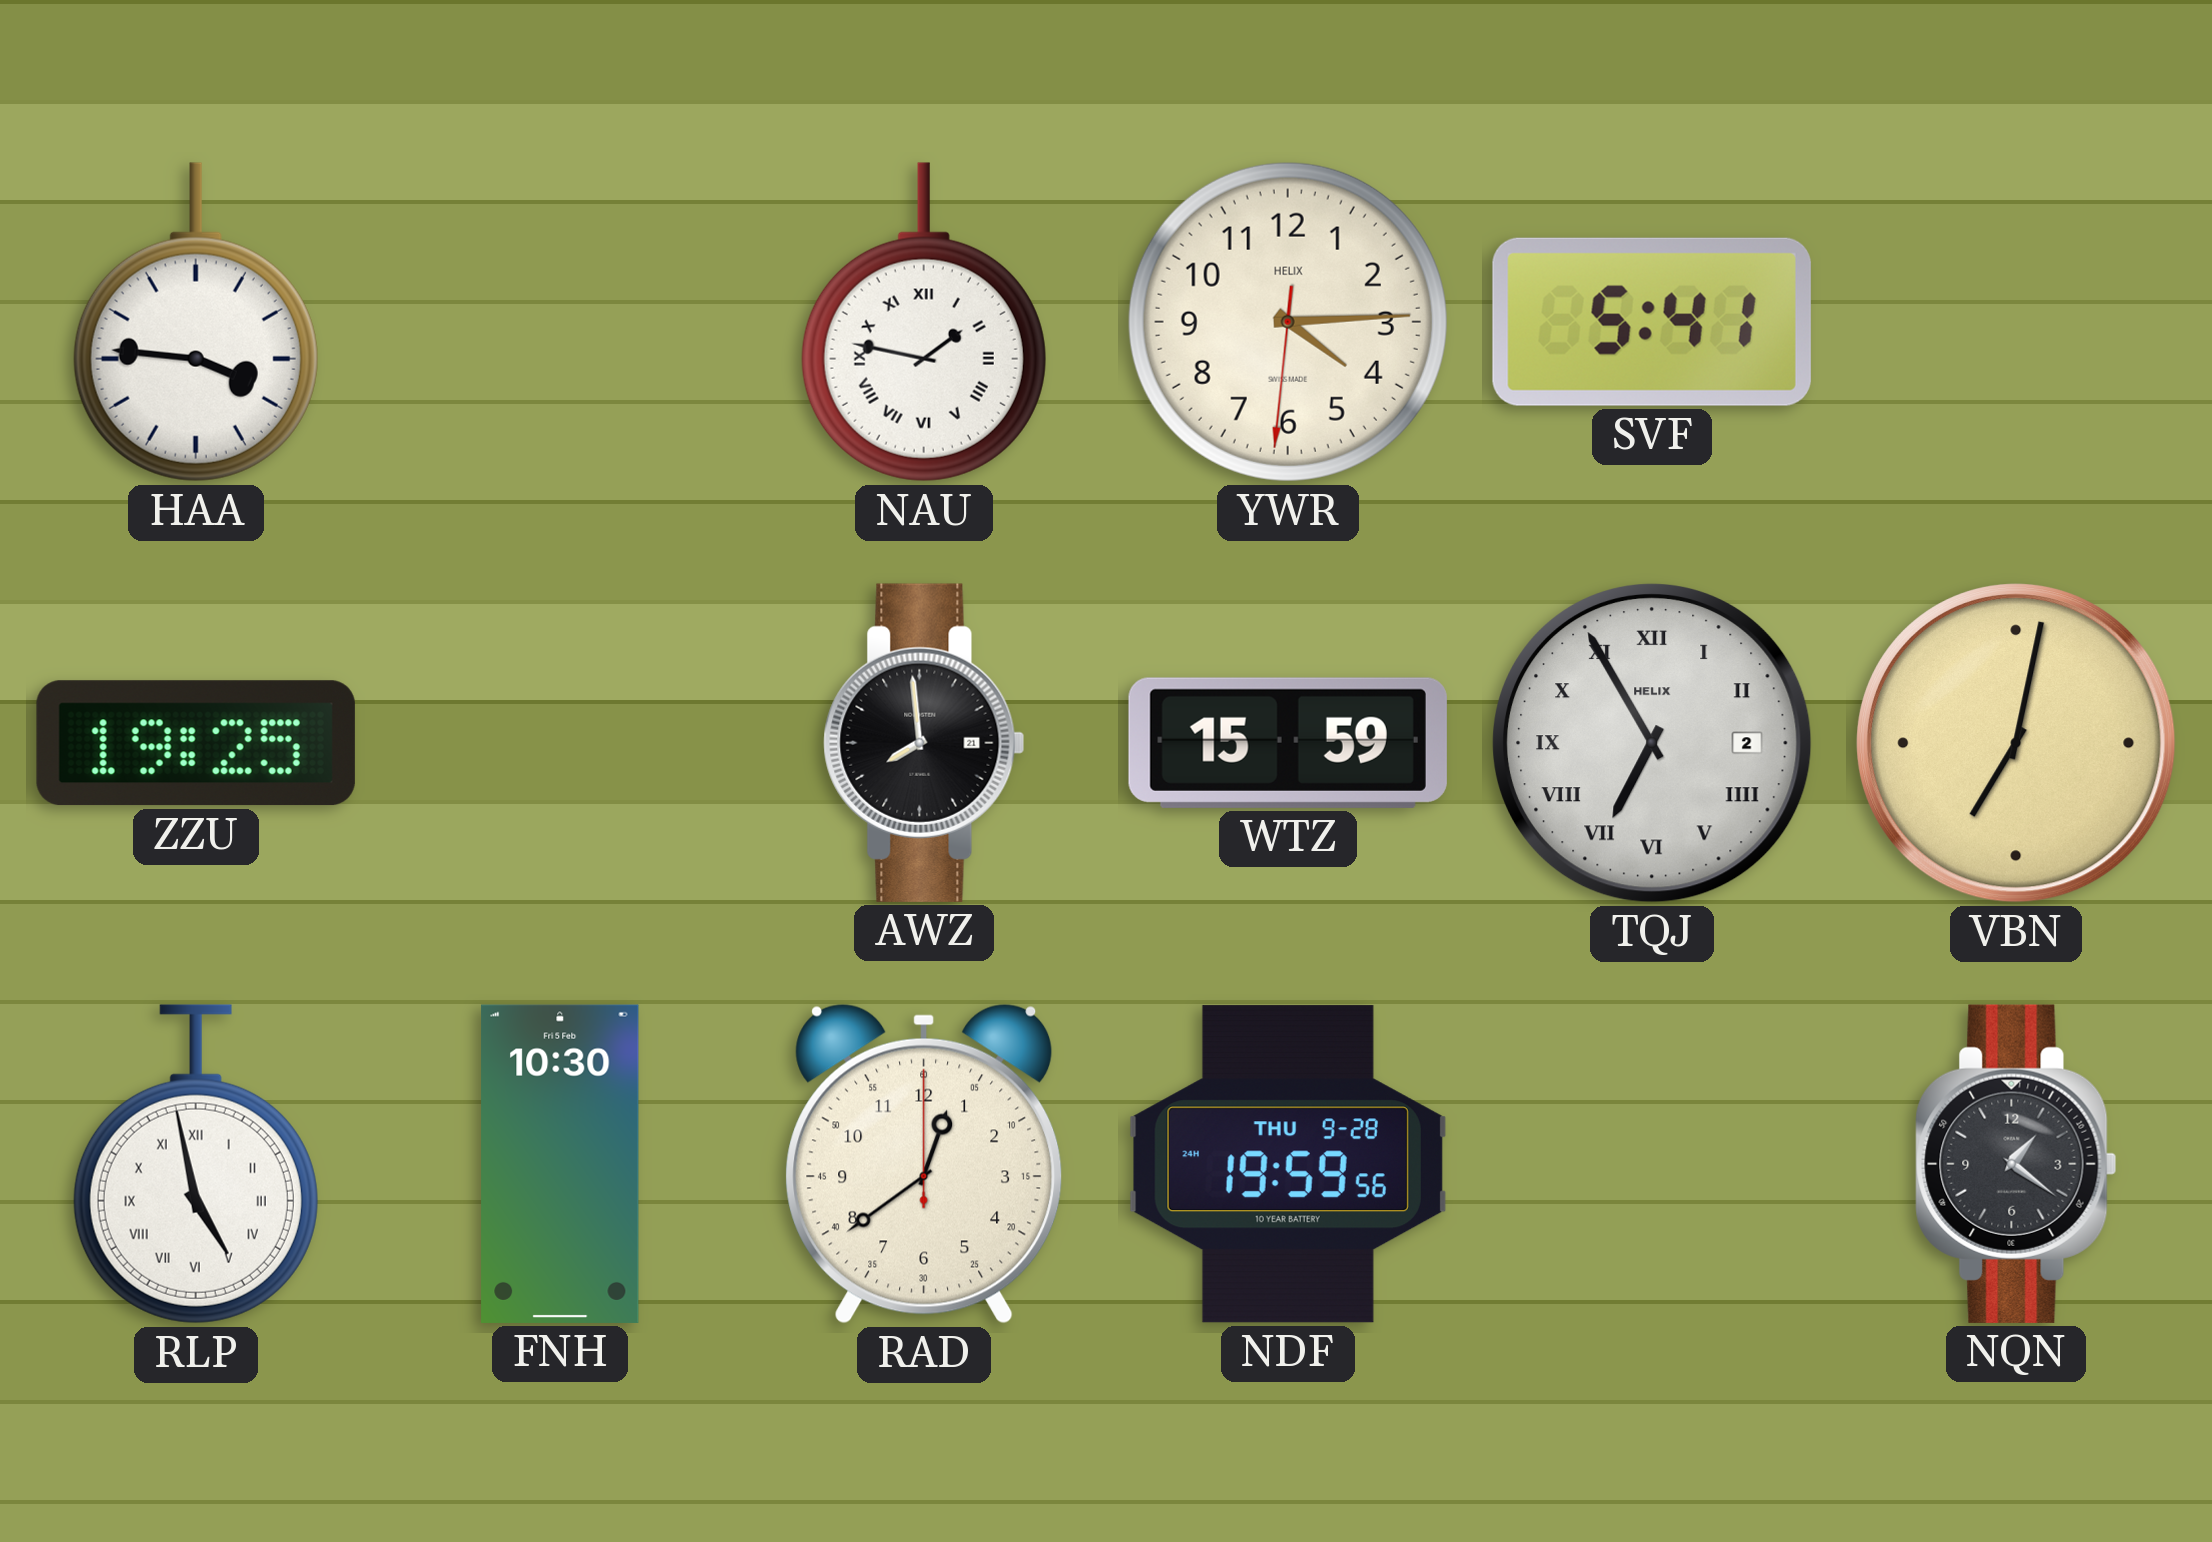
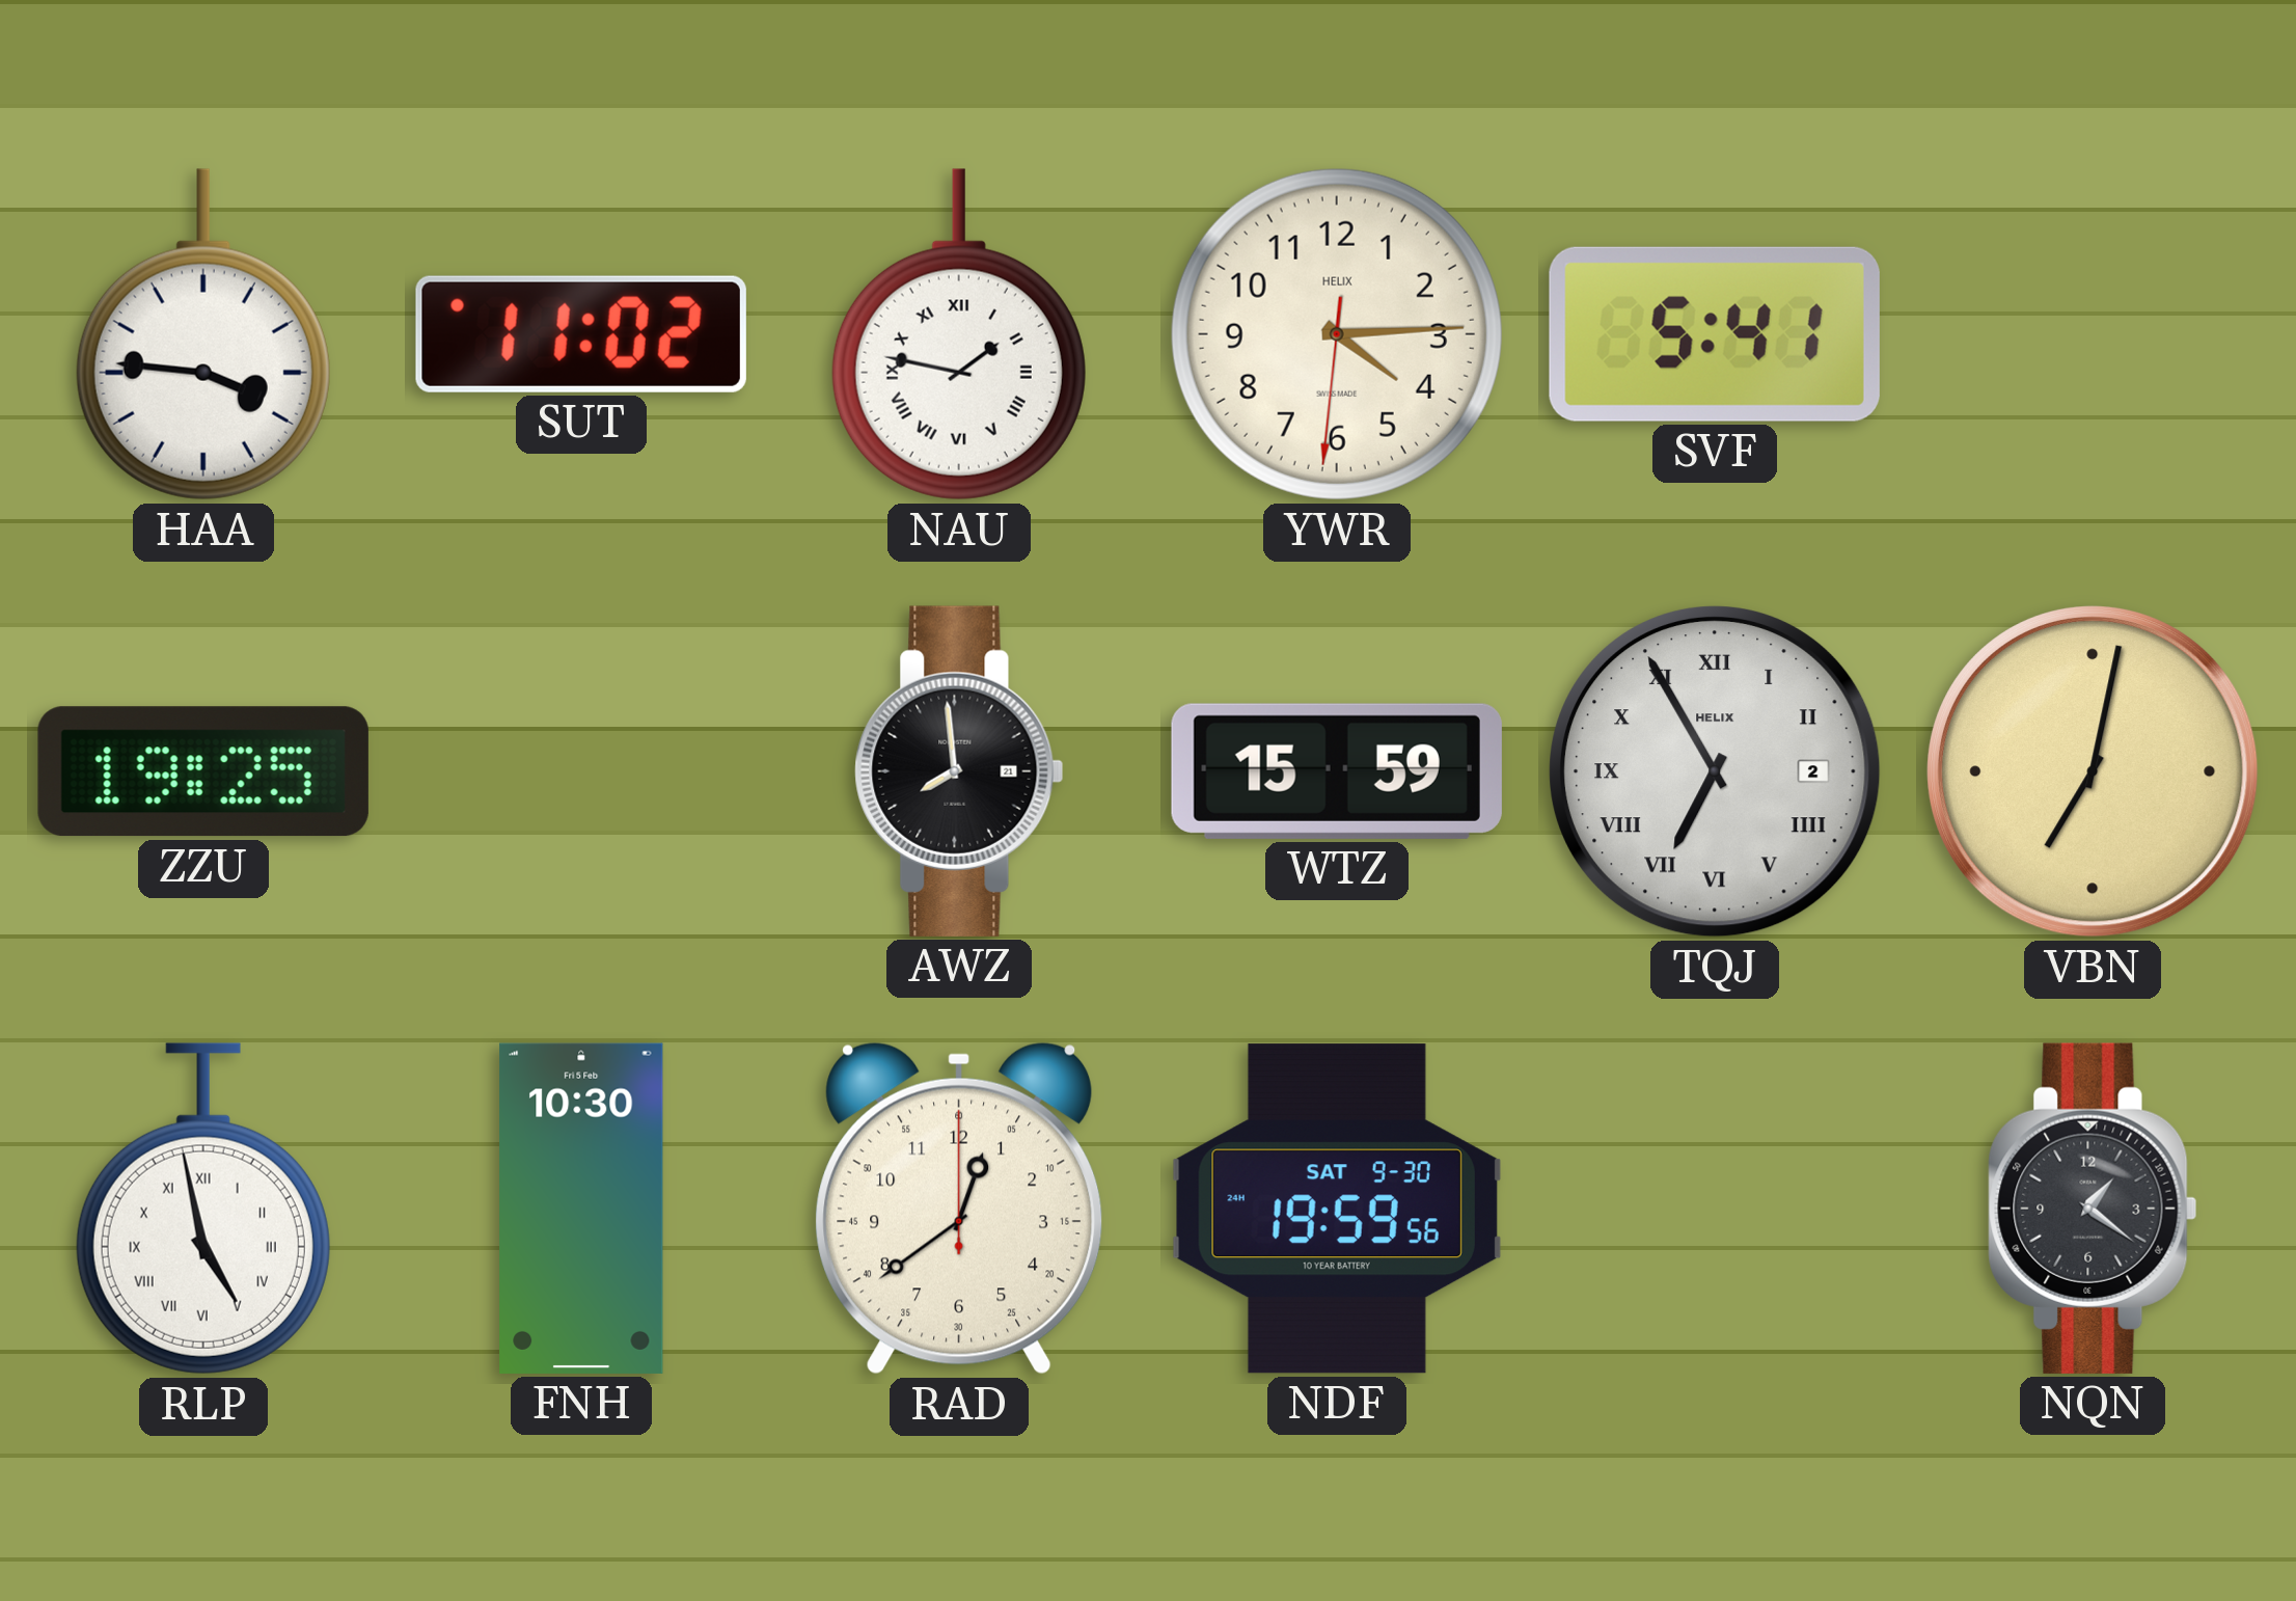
SUT: none -> 11:02 (581, 334)
NDF date: THU 9-28 -> SAT 9-30 (1337, 1209)
